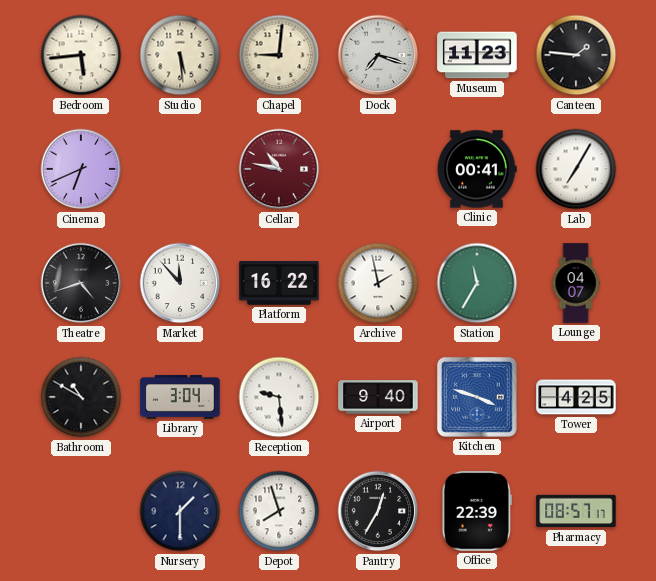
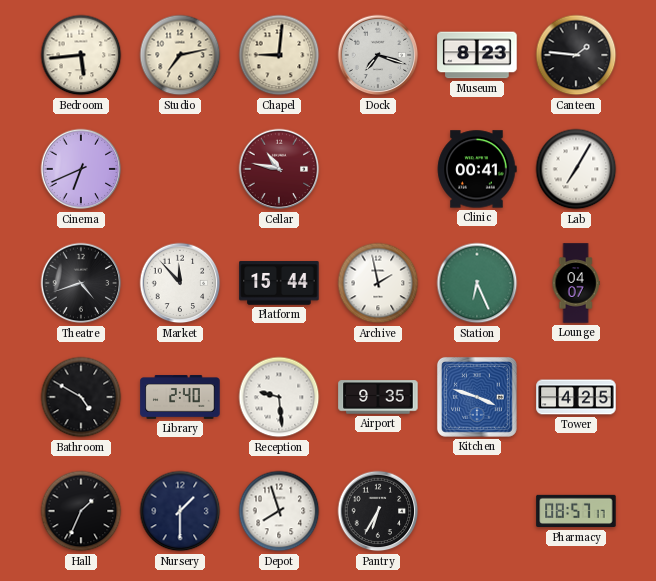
Studio: 5:29 -> 7:13 (180, 55)
Museum: 11:23 -> 8:23 (477, 55)
Platform: 16:22 -> 15:44 (279, 283)
Station: 11:35 -> 6:26 (477, 283)
Bathroom: 10:50 -> 4:50 (81, 397)
Library: 3:04 -> 2:40 (180, 397)
Airport: 9:40 -> 9:35 (378, 397)
Hall: none -> 1:34 (81, 511)
Pantry: 12:35 -> 6:35 (378, 511)
Office: 22:39 -> none (477, 511)
